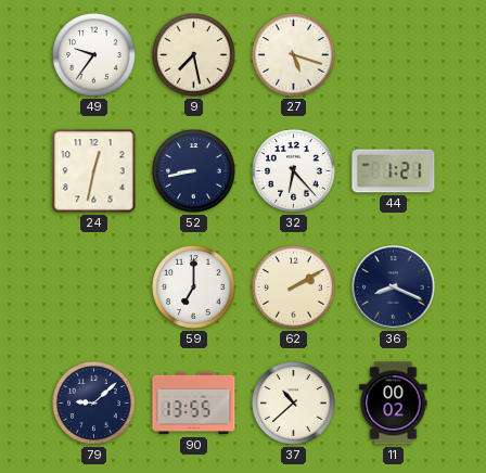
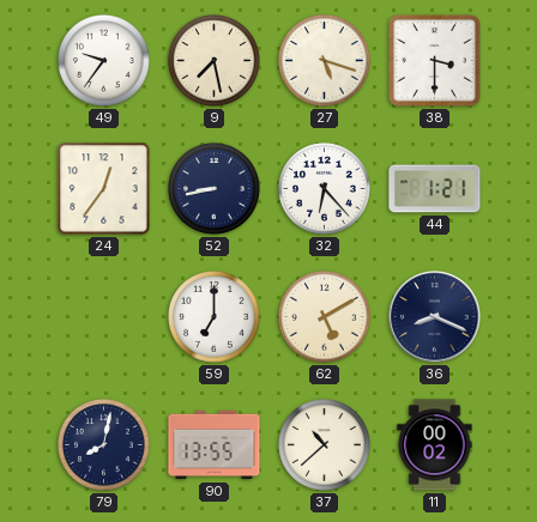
38: none -> 3:30 (434, 60)
24: 12:32 -> 12:36 (104, 189)
62: 2:10 -> 5:10 (325, 317)
79: 9:08 -> 8:02 (104, 445)
